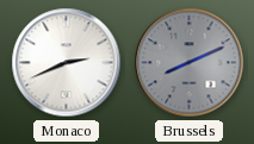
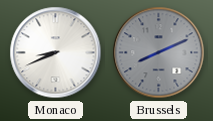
Monaco: 2:41 -> 8:41 (56, 53)
